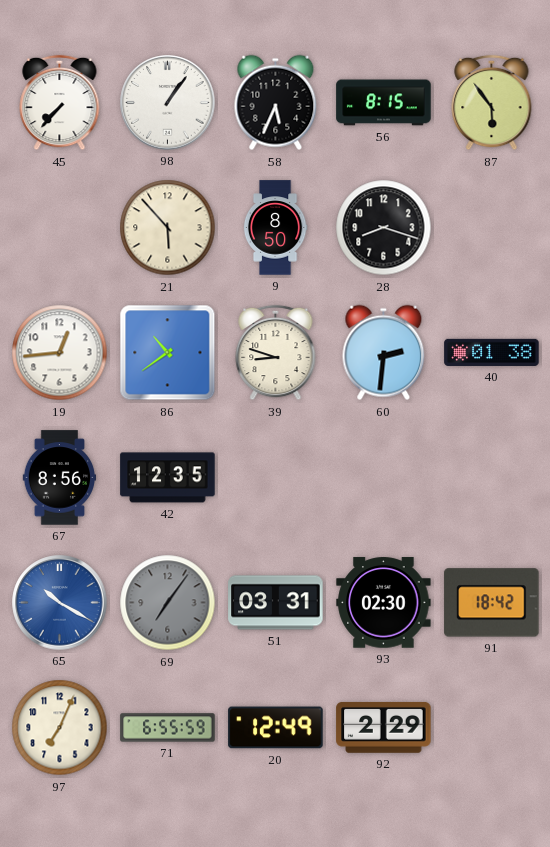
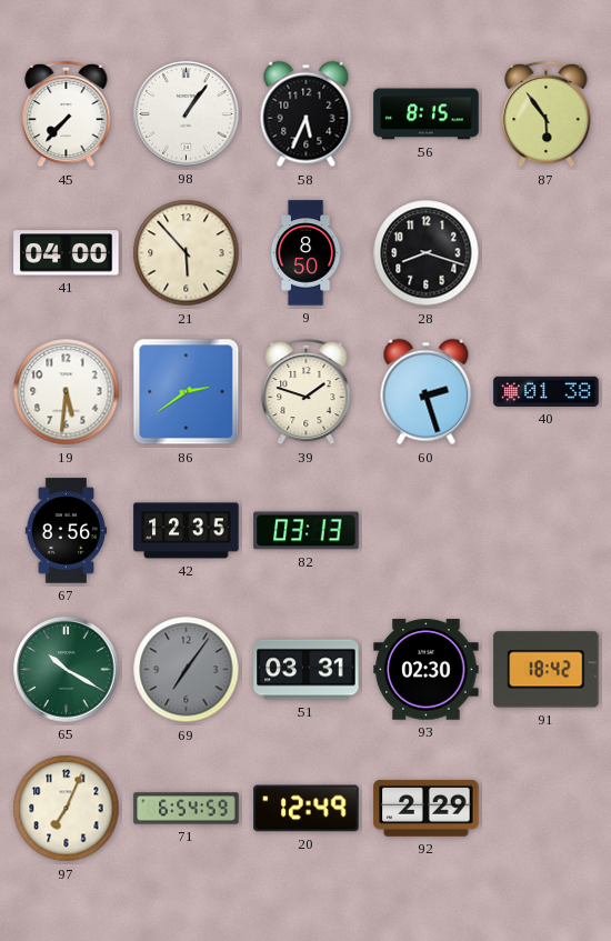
41: none -> 04:00 (67, 253)
19: 12:44 -> 5:31 (67, 392)
86: 10:39 -> 2:39 (187, 392)
39: 8:48 -> 1:48 (307, 392)
60: 2:31 -> 2:27 (427, 392)
82: none -> 03:13 (307, 531)
65 dial: blue -> green (67, 670)
71: 6:55 -> 6:54 (187, 809)
